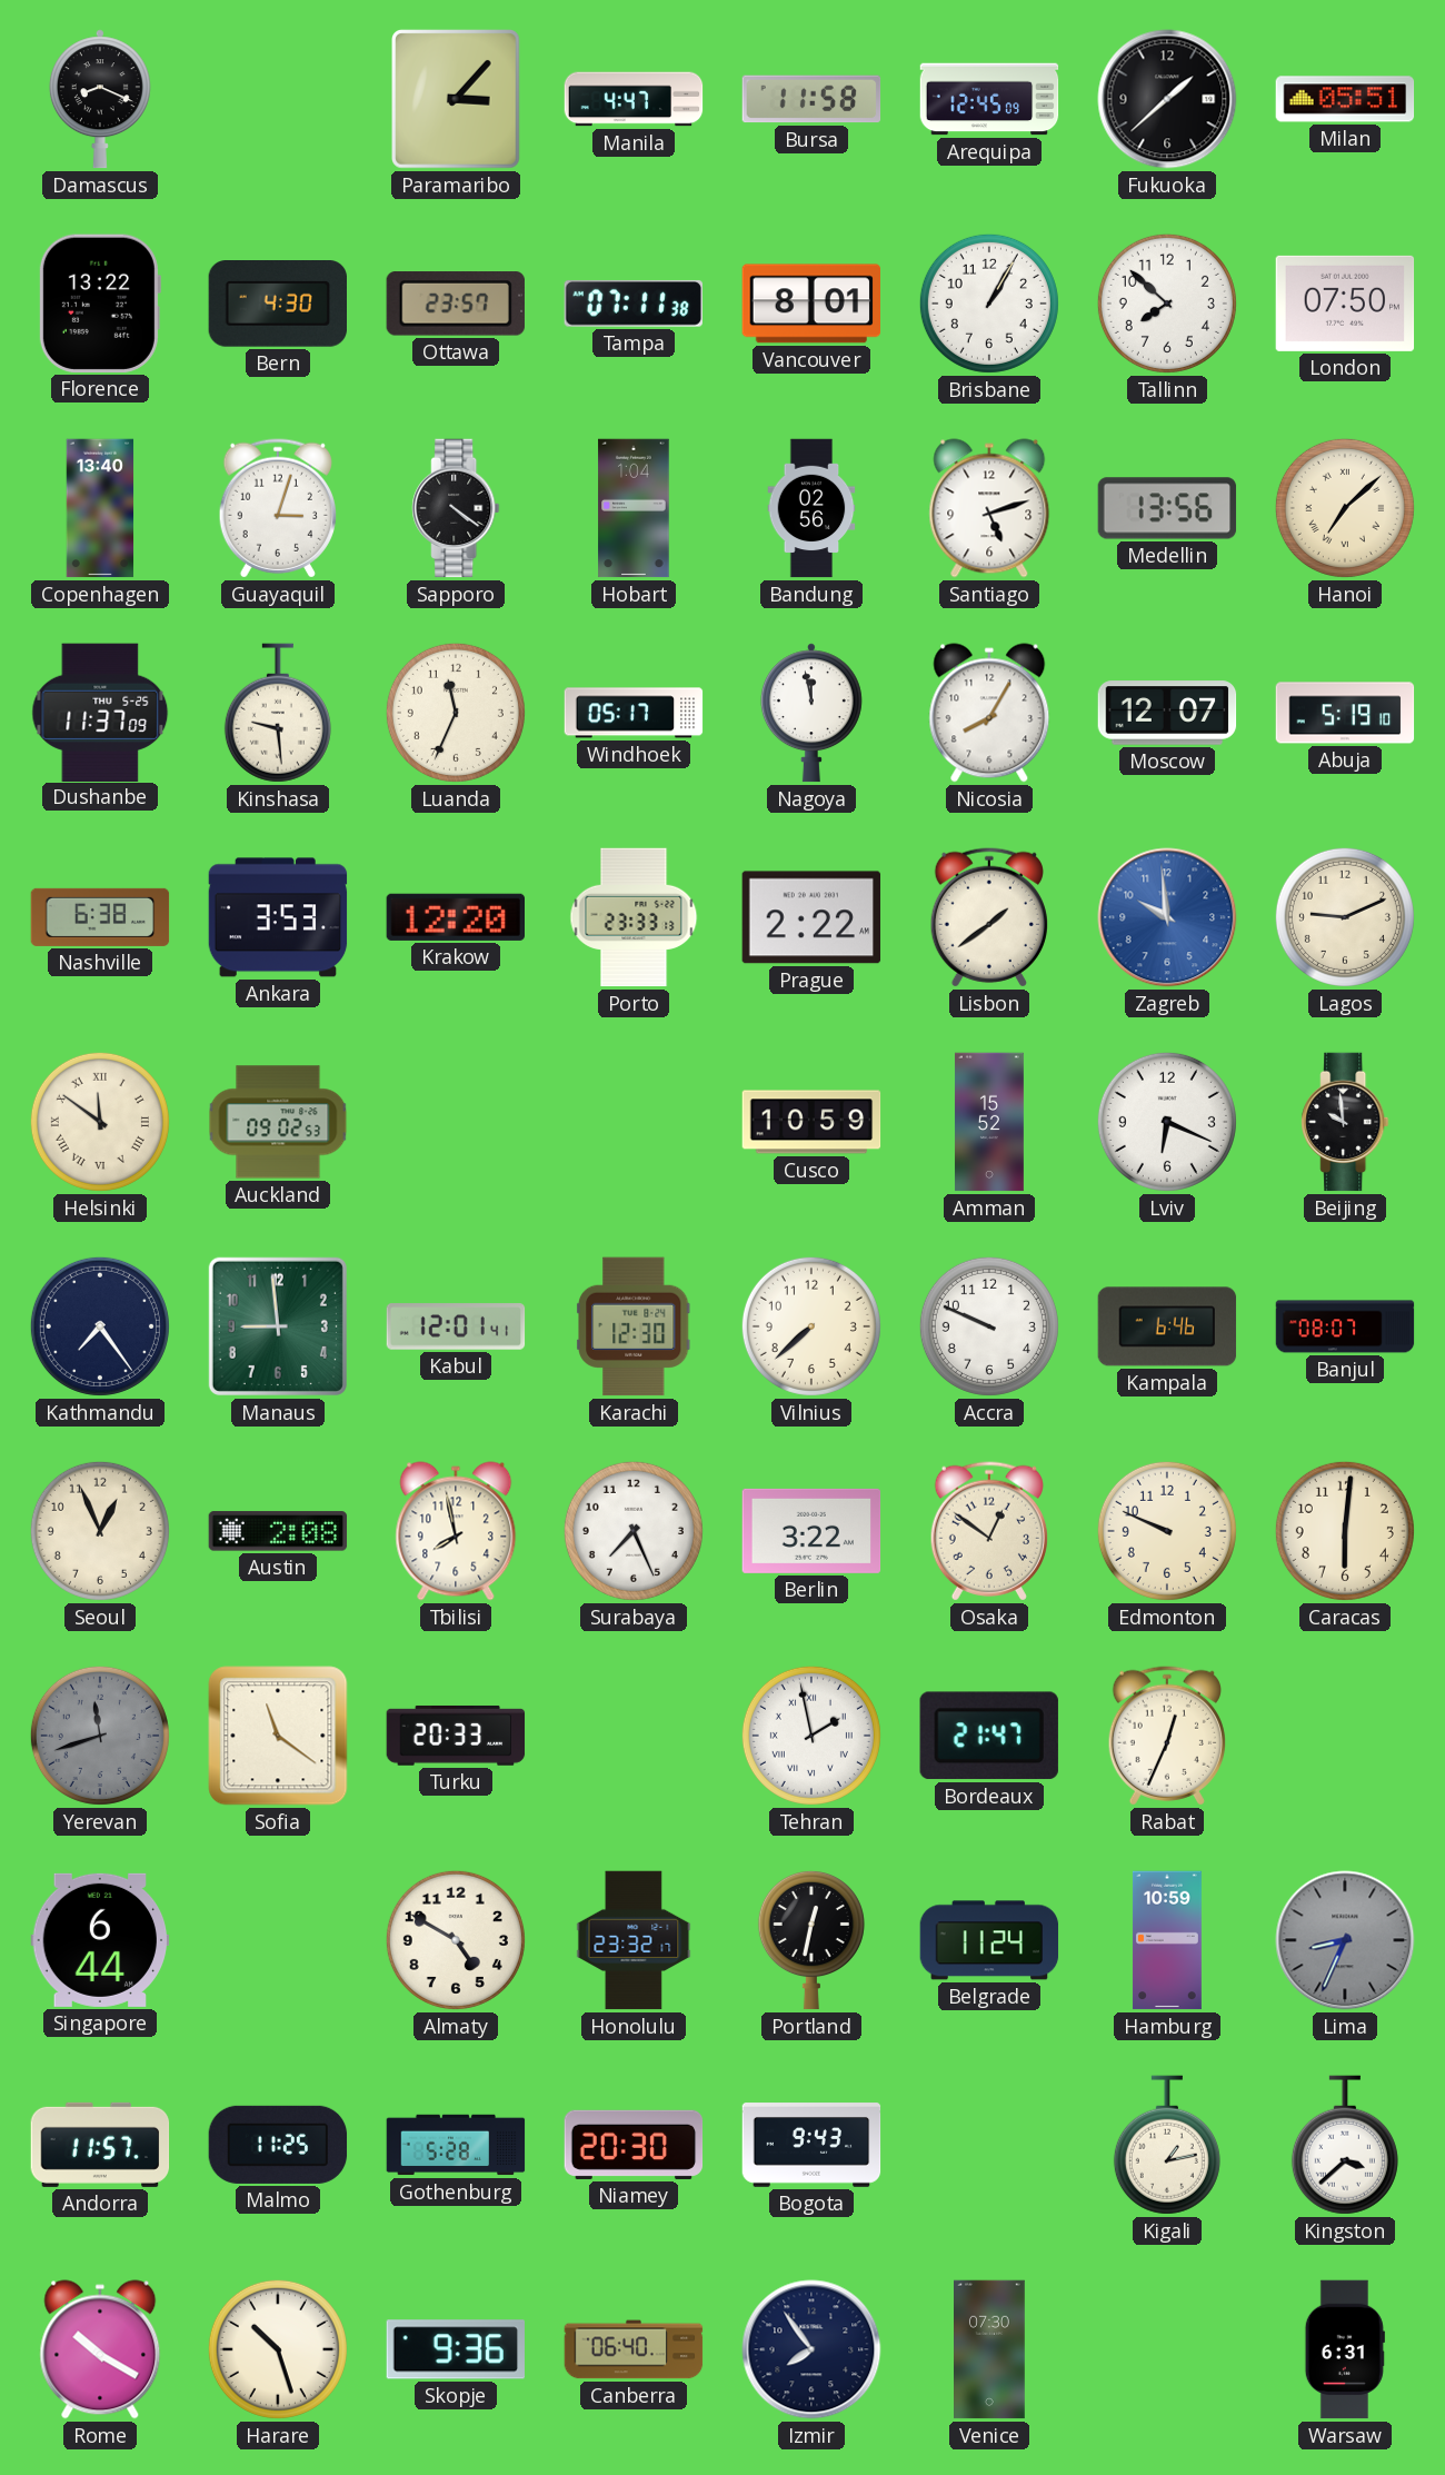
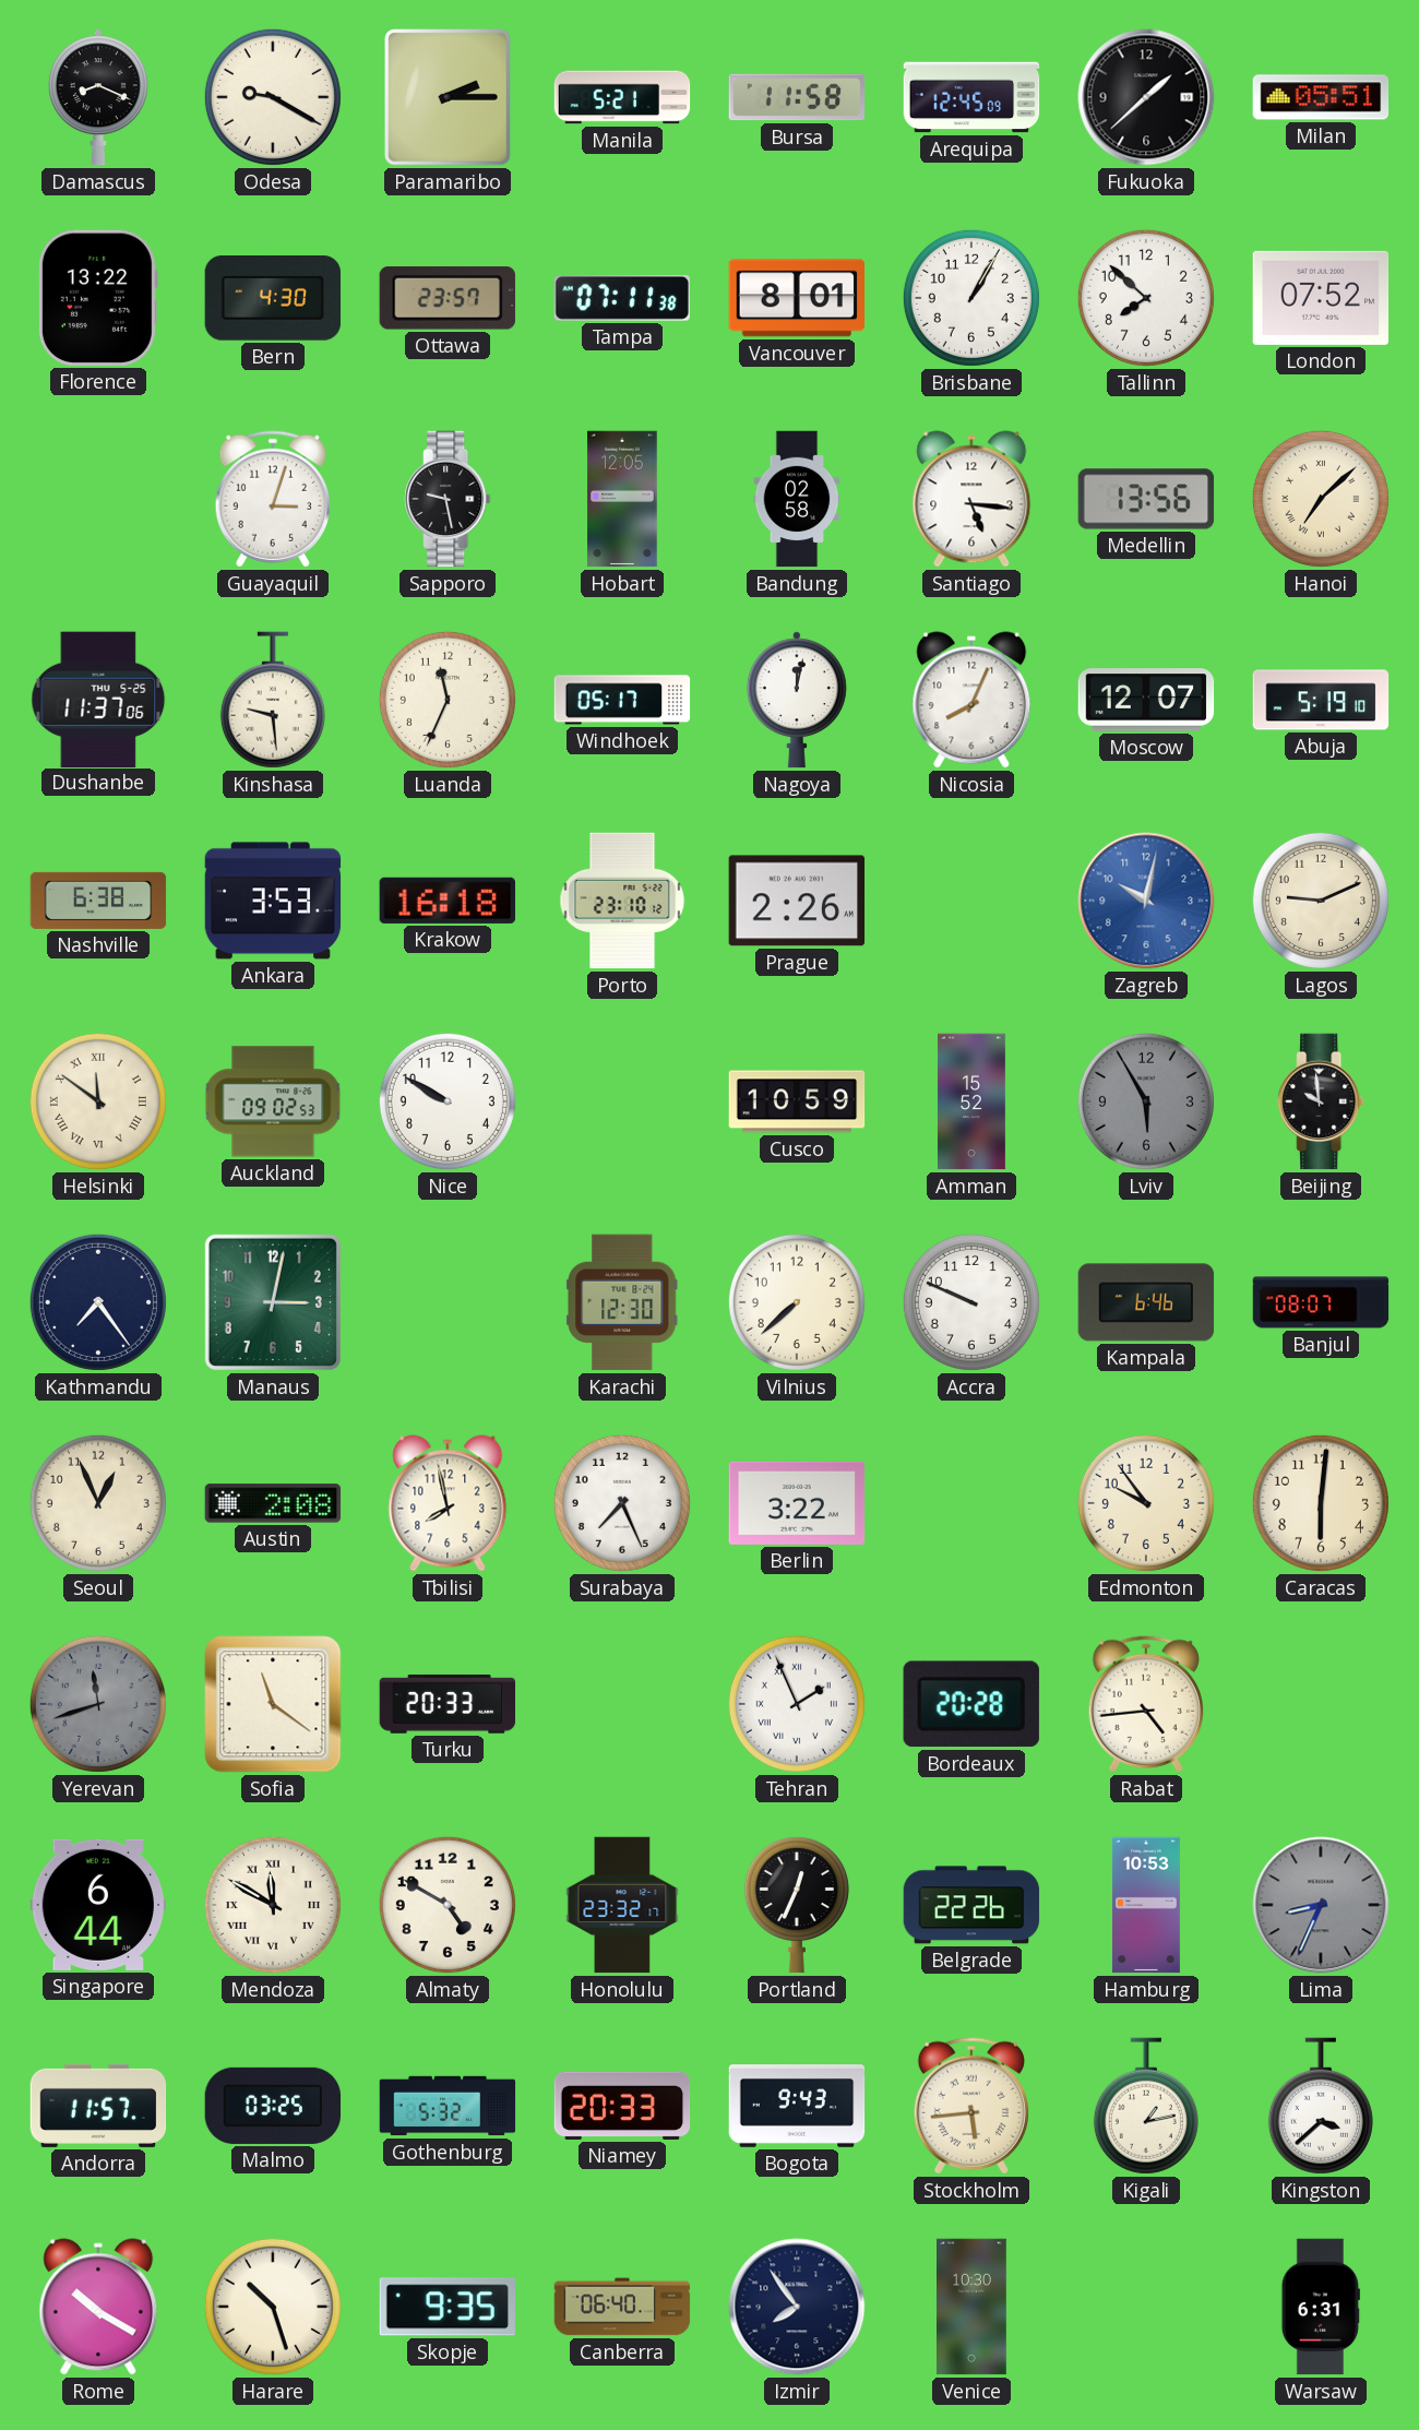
Odesa: none -> 9:20 (273, 97)
Paramaribo: 3:07 -> 2:15 (449, 98)
Manila: 4:47 -> 5:21 (622, 97)
London: 07:50 -> 07:52 (1321, 298)
Copenhagen: 13:40 -> none (100, 508)
Sapporo: 4:21 -> 9:28 (448, 499)
Hobart: 1:04 -> 12:05 (622, 499)
Bandung: 02:56 -> 02:58 (797, 499)
Santiago: 5:12 -> 5:16 (971, 499)
Dushanbe: 11:37:09 -> 11:37:06 (98, 699)
Nagoya: 11:58 -> 12:02 (797, 700)
Nicosia: 8:05 -> 8:04 (971, 700)
Krakow: 12:20 -> 16:18 (446, 901)
Porto: 23:33 -> 23:10 (622, 901)
Prague: 2:22 -> 2:26 (797, 901)
Lisbon: 1:39 -> none (989, 917)
Zagreb: 9:59 -> 10:02 (1146, 901)
Nice: none -> 9:50 (448, 1101)
Lviv: 6:19 -> 5:55 (1146, 1101)
Lviv dial: white -> grey (1146, 1101)
Manaus: 8:59 -> 3:02 (273, 1302)
Kabul: 12:01 -> none (456, 1326)
Osaka: 12:51 -> none (989, 1531)
Edmonton: 9:49 -> 9:54 (1146, 1503)
Tehran: 1:58 -> 1:56 (797, 1704)
Bordeaux: 21:47 -> 20:28 (971, 1704)
Rabat: 12:34 -> 4:44 (1146, 1704)
Mendoza: none -> 11:50 (273, 1905)
Portland: 12:32 -> 12:34 (797, 1905)
Belgrade: 11:24 -> 22:26 (971, 1905)
Hamburg: 10:59 -> 10:53 (1146, 1905)
Malmo: 11:25 -> 03:25 (273, 2106)
Gothenburg: 5:28 -> 5:32 (448, 2106)
Niamey: 20:30 -> 20:33 (622, 2106)
Stockholm: none -> 5:44 (971, 2106)
Skopje: 9:36 -> 9:35 (446, 2307)
Venice: 07:30 -> 10:30 (973, 2307)
